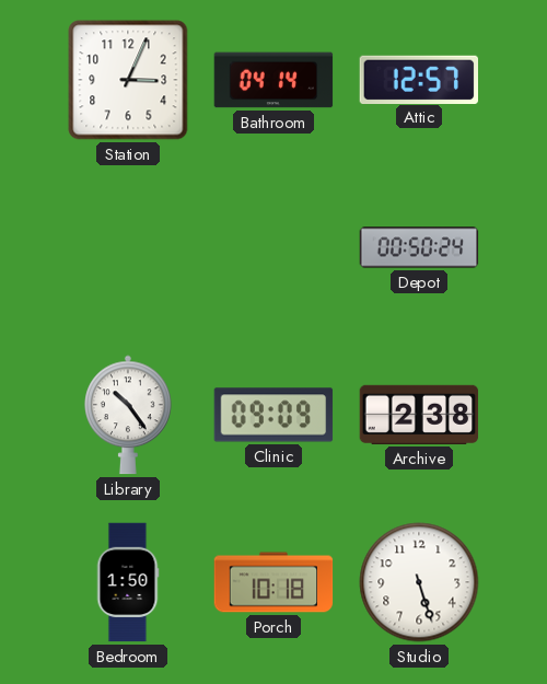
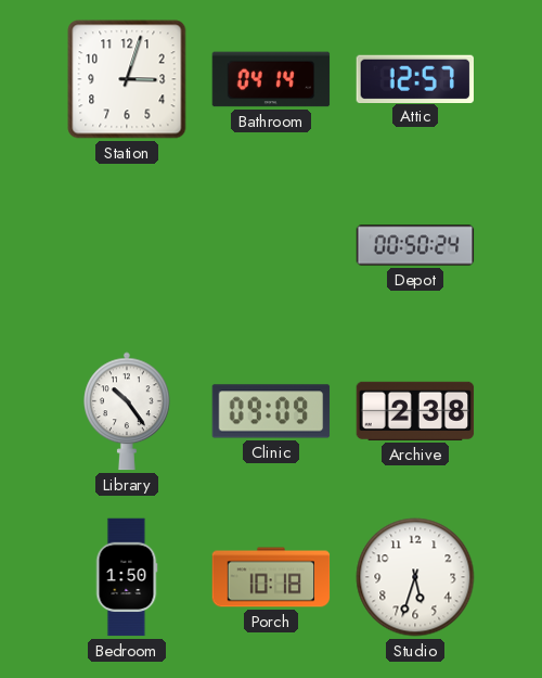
Station: 3:04 -> 3:03 (127, 79)
Studio: 5:27 -> 5:33 (415, 577)
